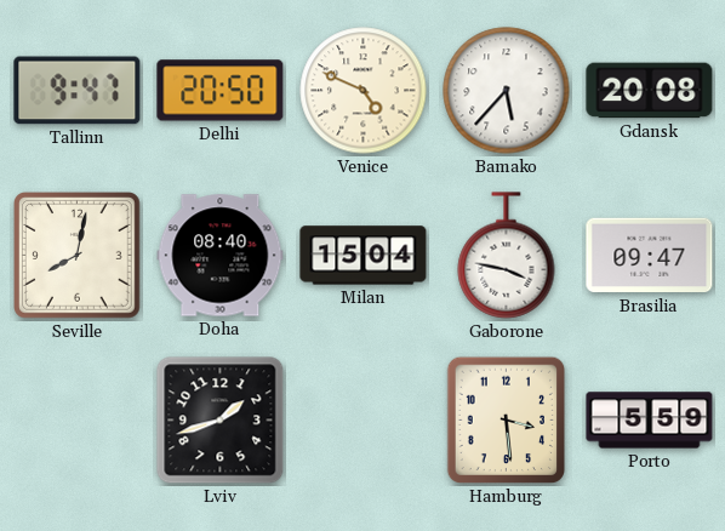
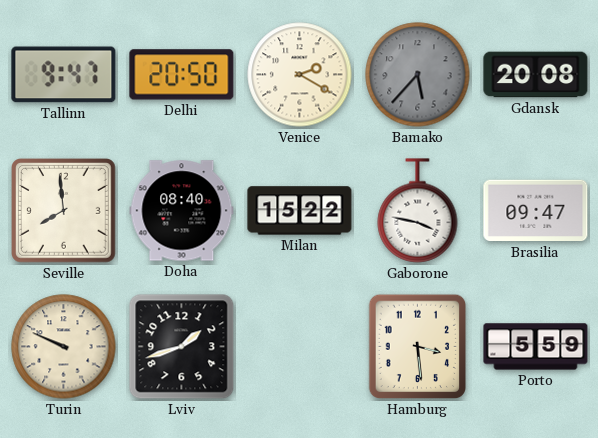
Venice: 4:49 -> 2:20 (300, 75)
Bamako dial: white -> grey (418, 75)
Seville: 8:02 -> 7:59 (64, 211)
Milan: 15:04 -> 15:22 (300, 211)
Turin: none -> 9:49 (64, 347)
